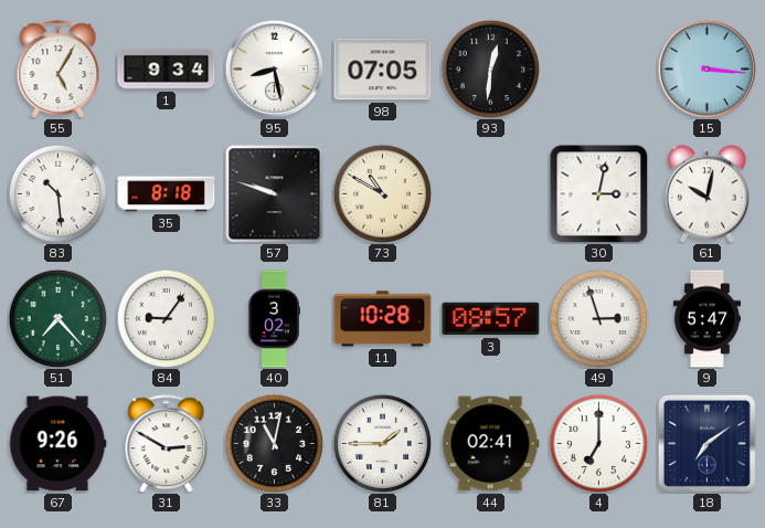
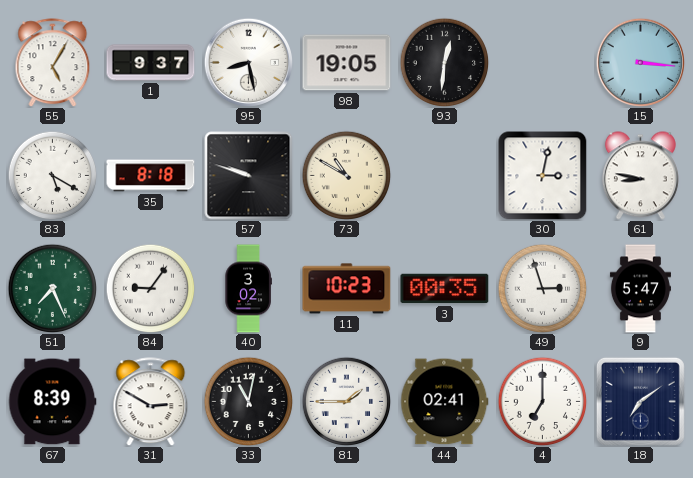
1: 9:34 -> 9:37 (151, 63)
98: 07:05 -> 19:05 (347, 63)
83: 10:29 -> 5:20 (52, 175)
61: 10:02 -> 8:47 (640, 176)
51: 7:23 -> 7:26 (52, 288)
11: 10:28 -> 10:23 (347, 289)
3: 08:57 -> 00:35 (445, 289)
67: 9:26 -> 8:39 (52, 402)
